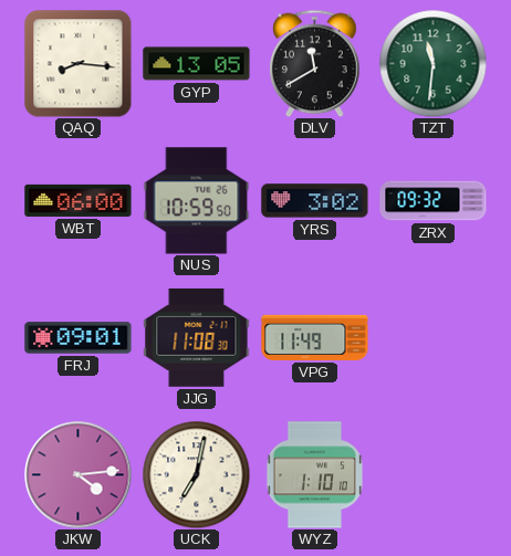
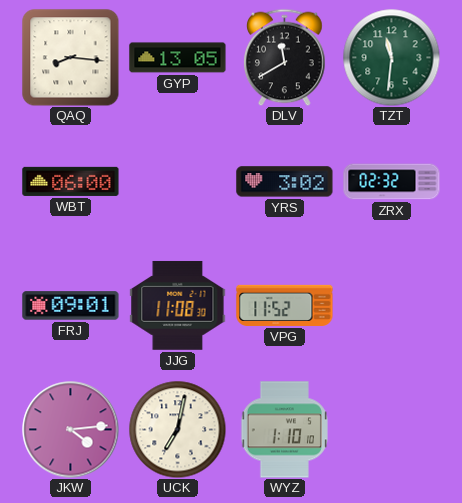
NUS: 10:59 -> none (197, 201)
ZRX: 09:32 -> 02:32 (392, 182)
VPG: 11:49 -> 11:52 (285, 305)
